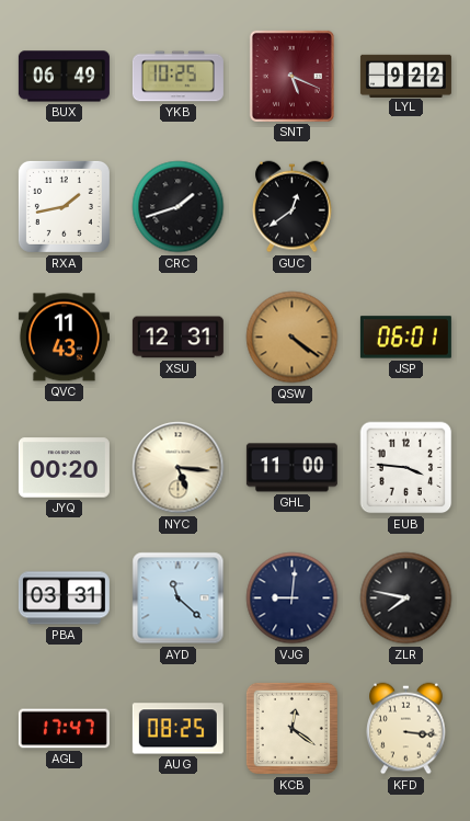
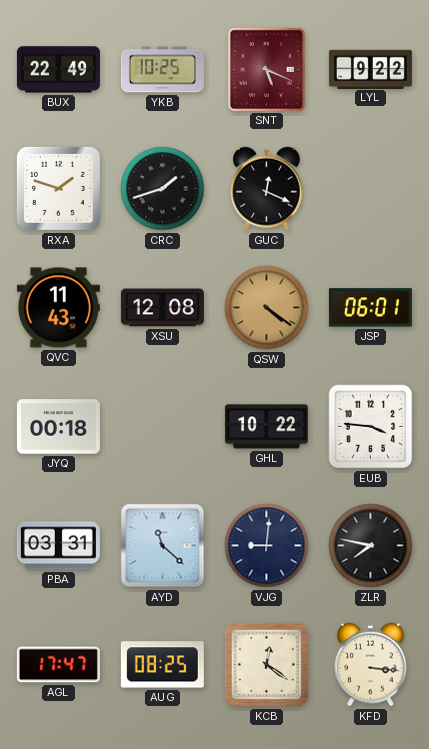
BUX: 06:49 -> 22:49 (58, 70)
RXA: 1:43 -> 1:48 (58, 188)
GUC: 12:39 -> 12:19 (267, 189)
XSU: 12:31 -> 12:08 (162, 308)
JYQ: 00:20 -> 00:18 (58, 427)
NYC: 5:16 -> none (179, 468)
GHL: 11:00 -> 10:22 (266, 427)
